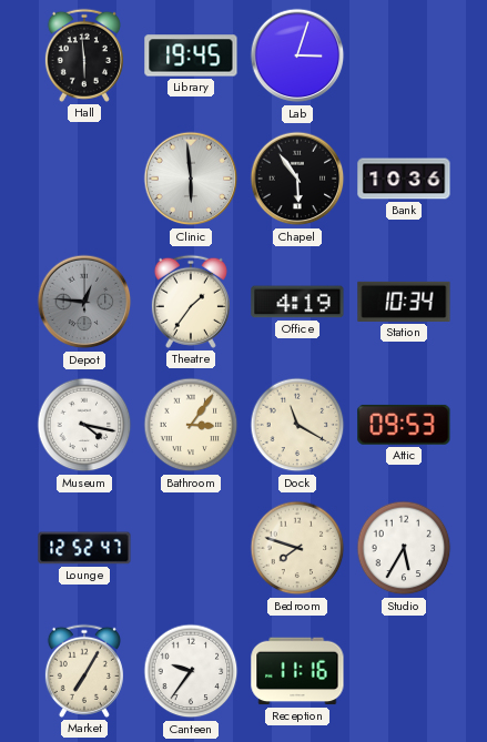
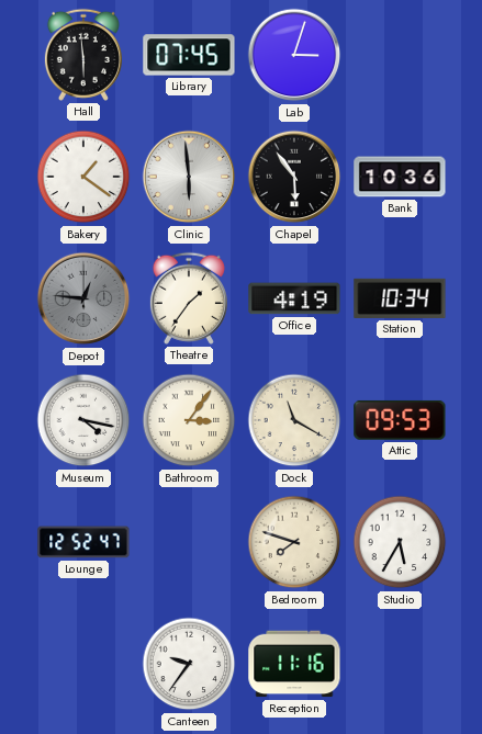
Library: 19:45 -> 07:45 (189, 55)
Bakery: none -> 1:21 (83, 177)
Market: 7:05 -> none (84, 671)
